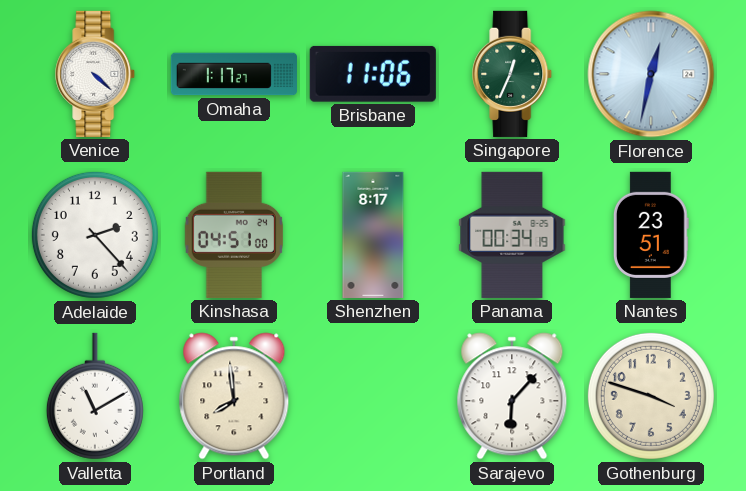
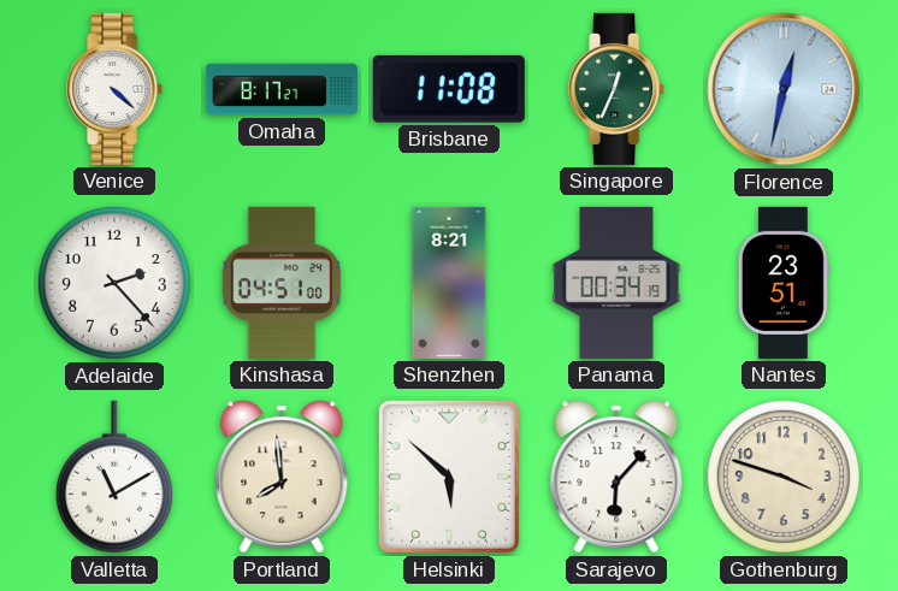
Omaha: 1:17 -> 8:17 (282, 89)
Brisbane: 11:06 -> 11:08 (449, 89)
Shenzhen: 8:17 -> 8:21 (449, 283)
Helsinki: none -> 5:52 (449, 477)
